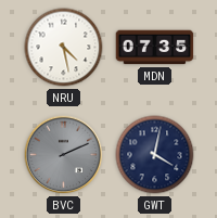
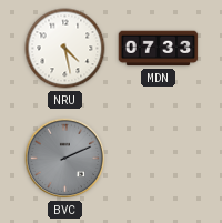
MDN: 07:35 -> 07:33 (159, 49)
GWT: 4:02 -> none (155, 155)
